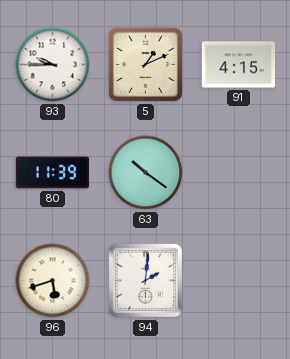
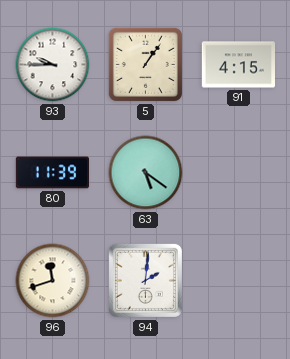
5: 1:11 -> 1:06 (145, 64)
63: 10:21 -> 5:21 (146, 173)
96: 5:42 -> 11:42 (53, 281)
